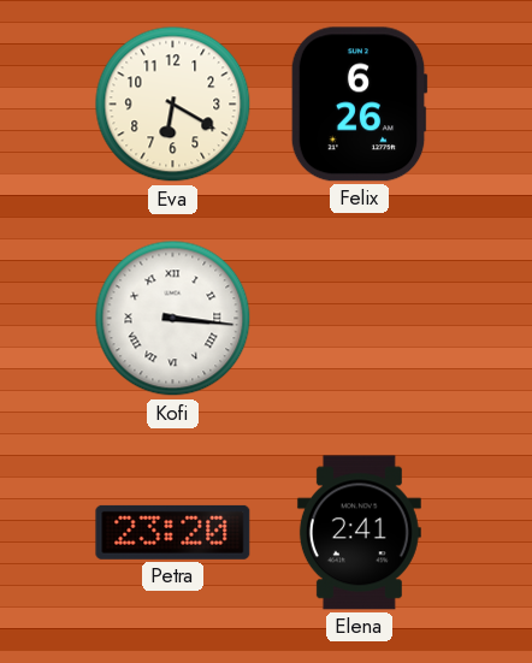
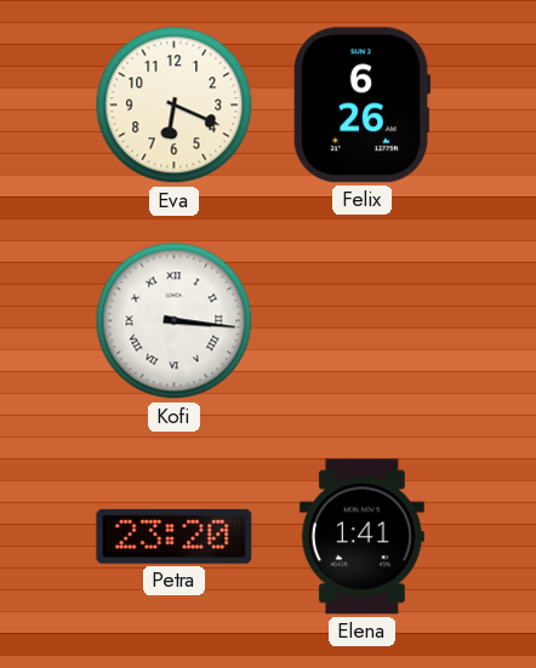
Eva: 6:20 -> 6:19 (175, 105)
Elena: 2:41 -> 1:41 (361, 537)
